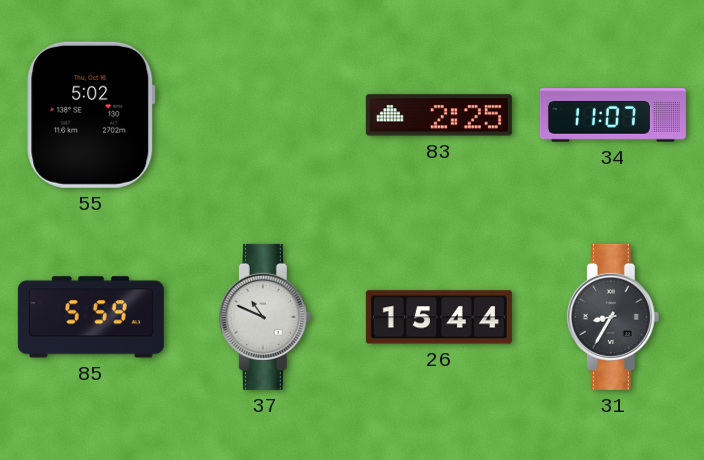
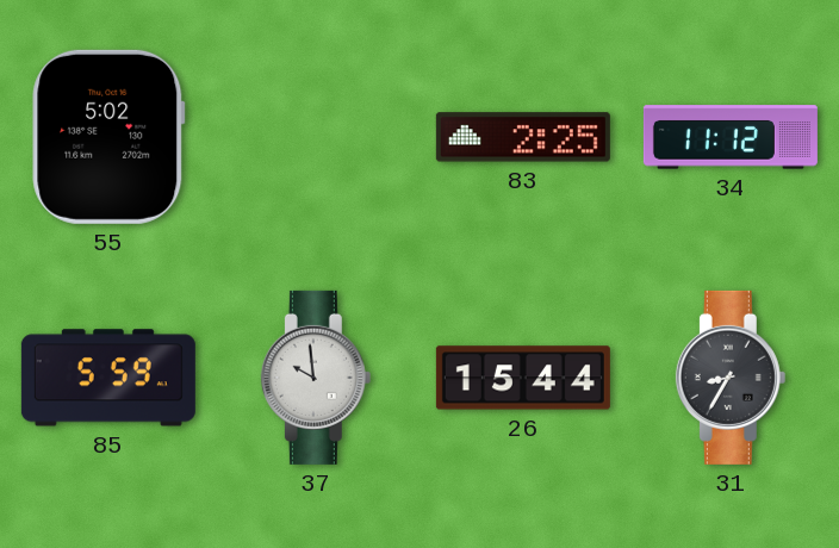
34: 11:07 -> 11:12 (731, 137)
37: 10:49 -> 9:59 (316, 378)
